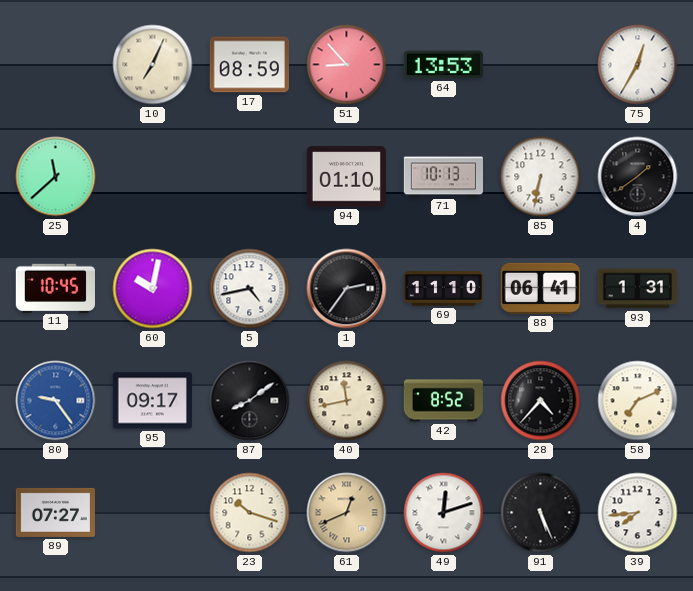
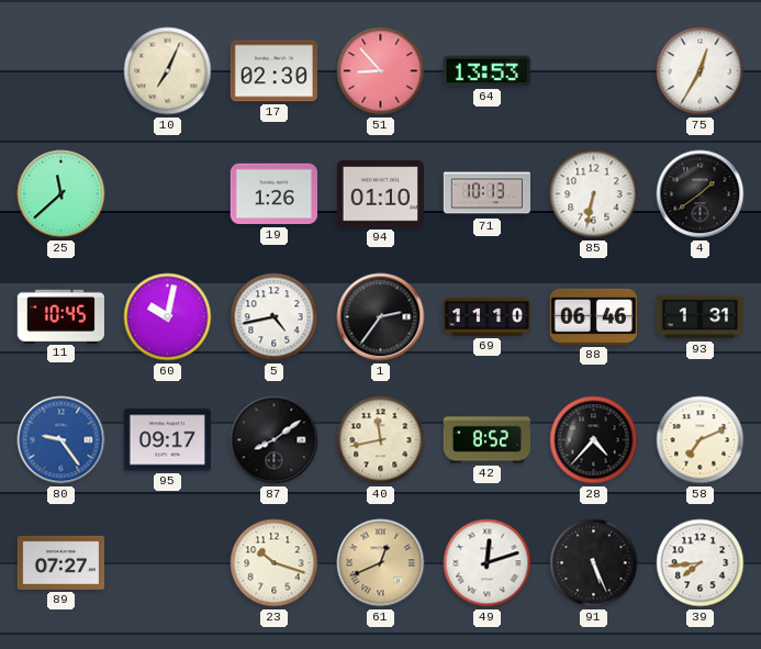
17: 08:59 -> 02:30 (273, 71)
19: none -> 1:26 (273, 194)
88: 06:41 -> 06:46 (593, 316)
